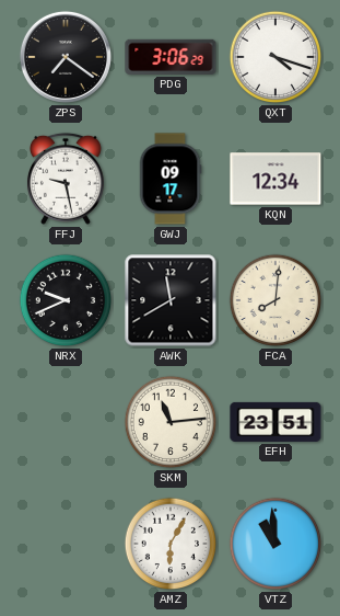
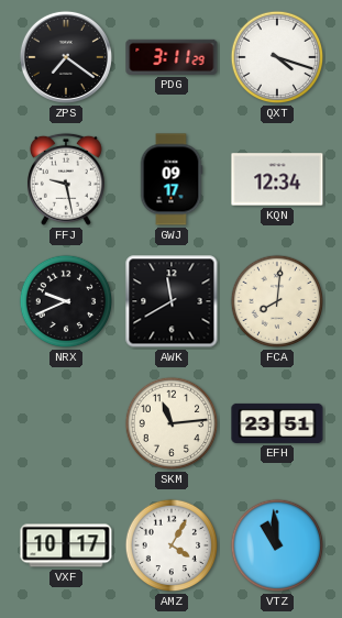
PDG: 3:06 -> 3:11 (172, 57)
VXF: none -> 10:17 (66, 545)
AMZ: 6:05 -> 4:05 (172, 545)
